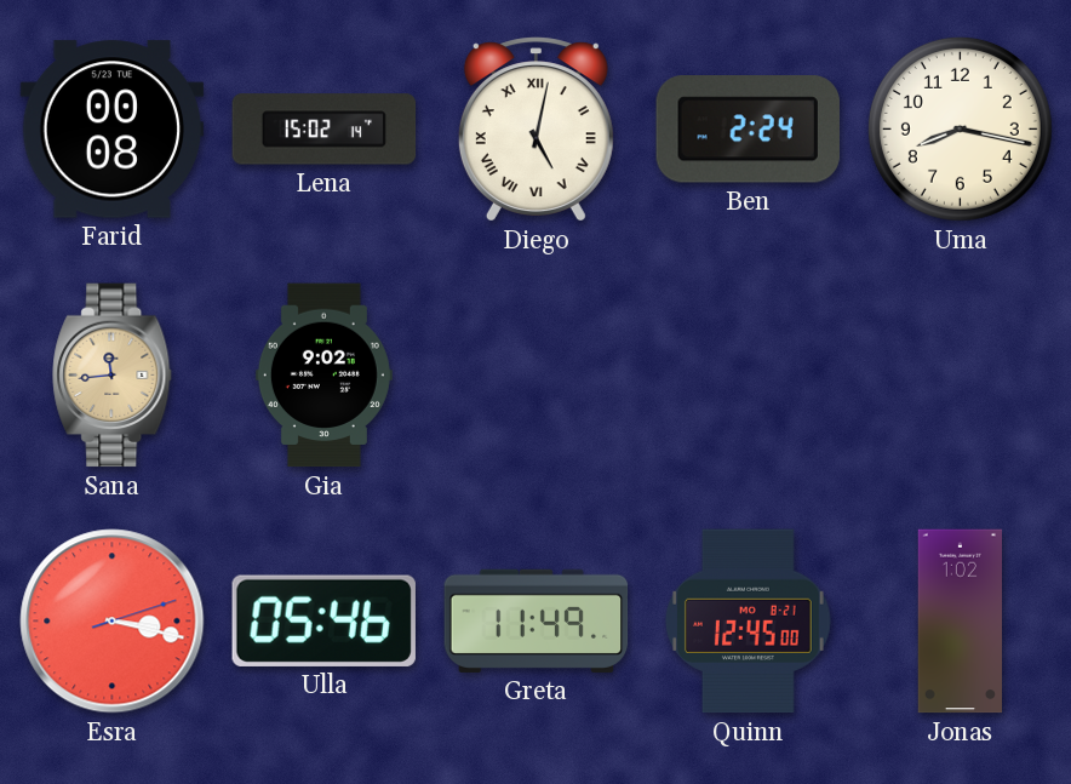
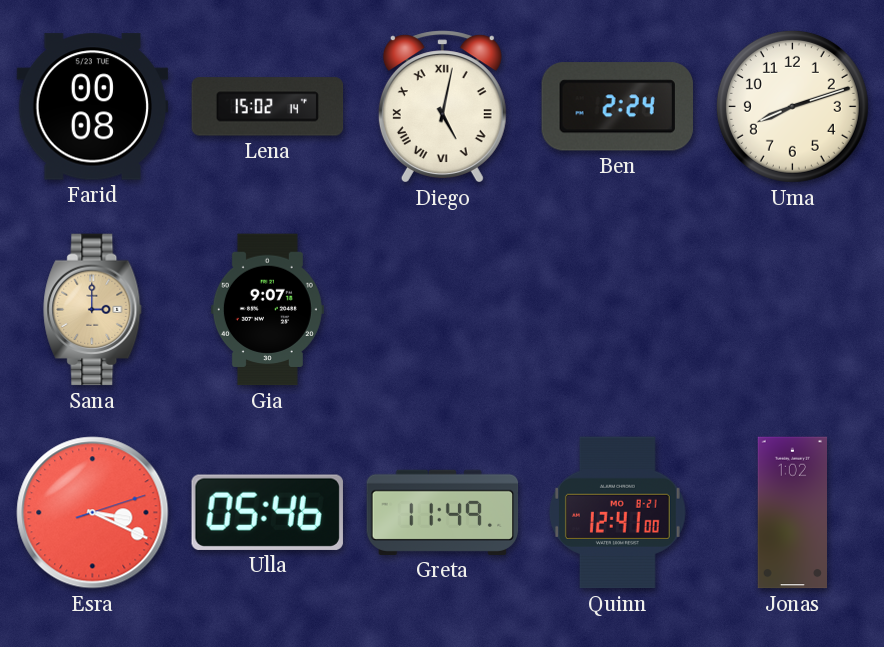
Uma: 8:17 -> 8:12 (792, 106)
Sana: 11:44 -> 3:00 (93, 310)
Gia: 9:02 -> 9:07 (267, 310)
Esra: 3:17 -> 3:19 (93, 513)
Quinn: 12:45 -> 12:41 (617, 513)
